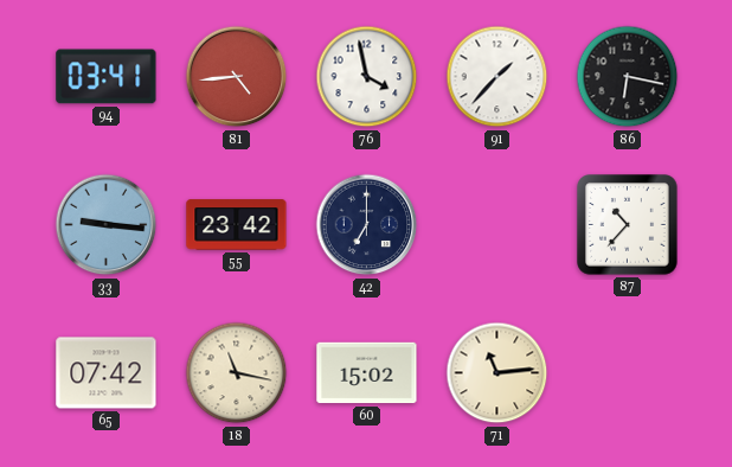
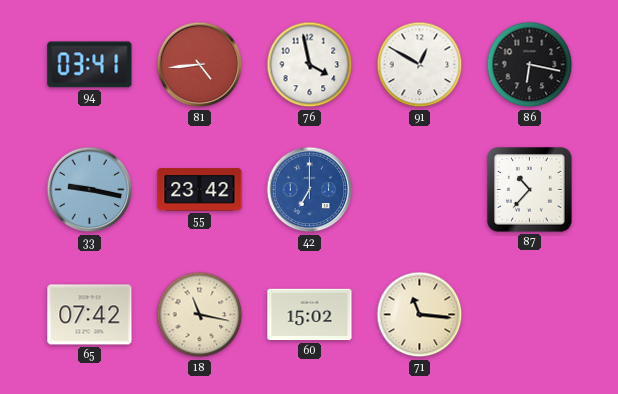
91: 1:37 -> 12:50 (420, 65)
33: 9:16 -> 9:17 (90, 190)
42 dial: navy -> blue (310, 190)
71: 11:14 -> 11:16 (420, 315)
